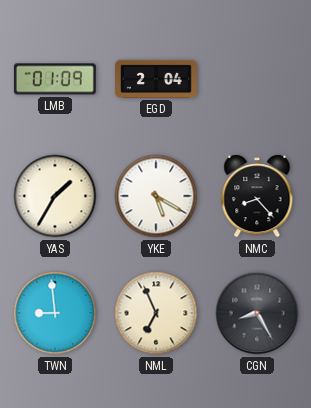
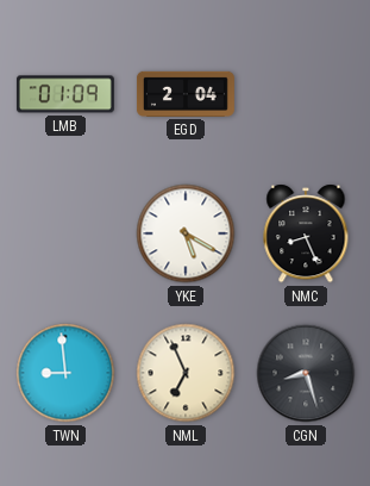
YAS: 1:35 -> none (55, 196)
NMC: 8:23 -> 8:26 (306, 233)
CGN: 8:25 -> 8:27 (306, 373)
